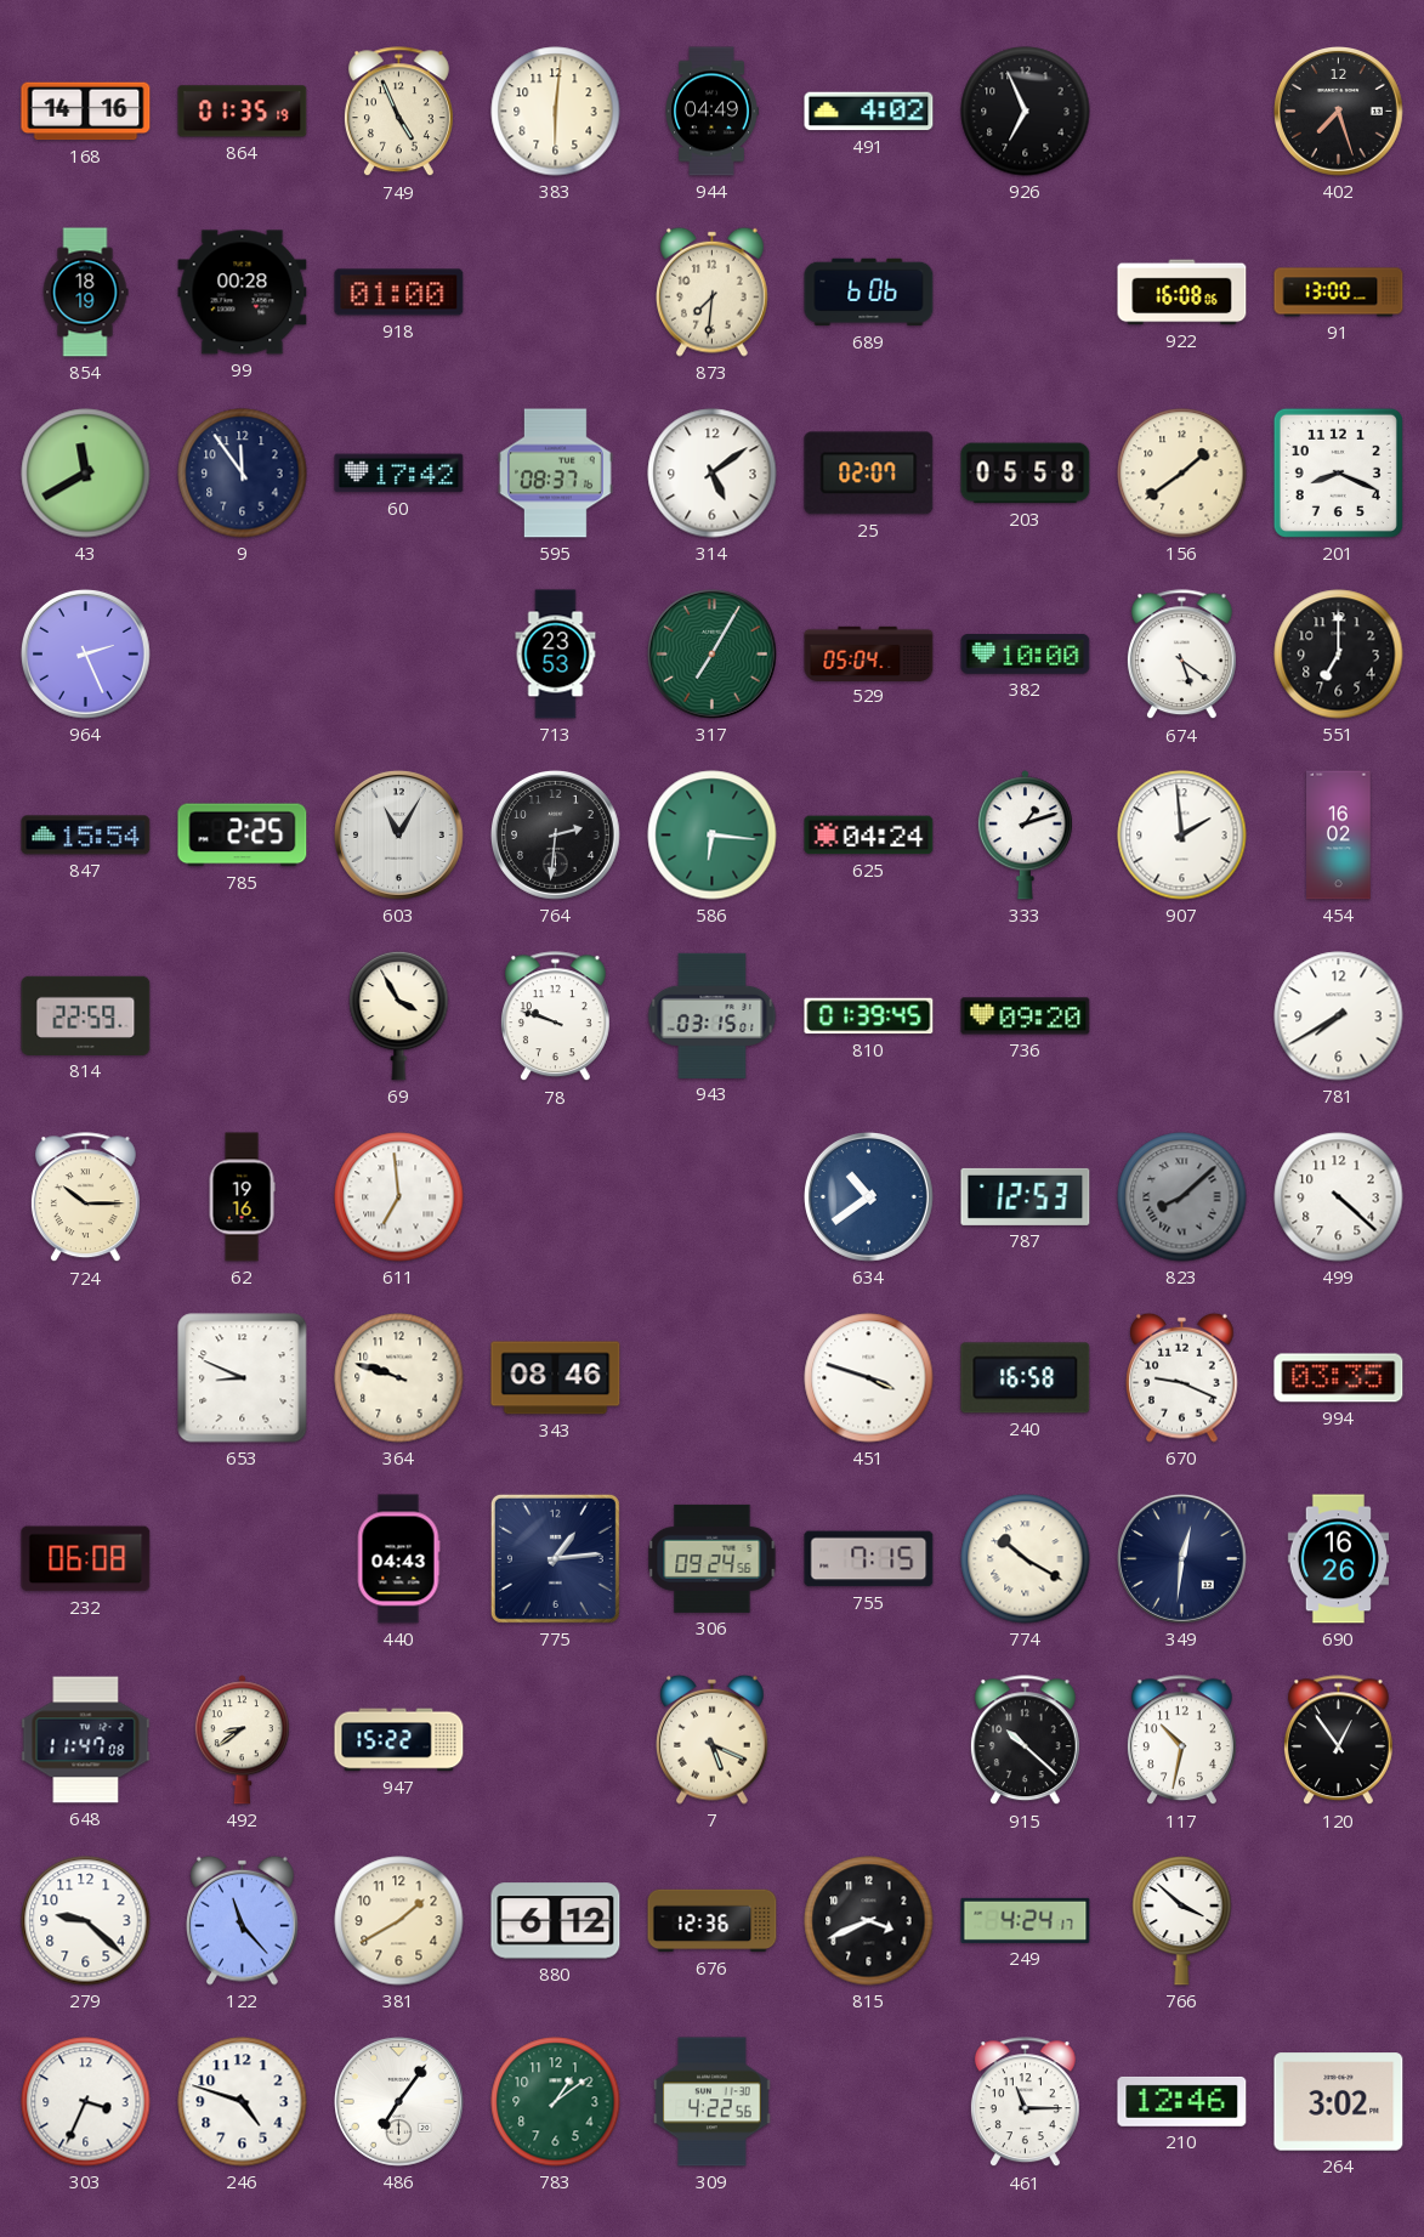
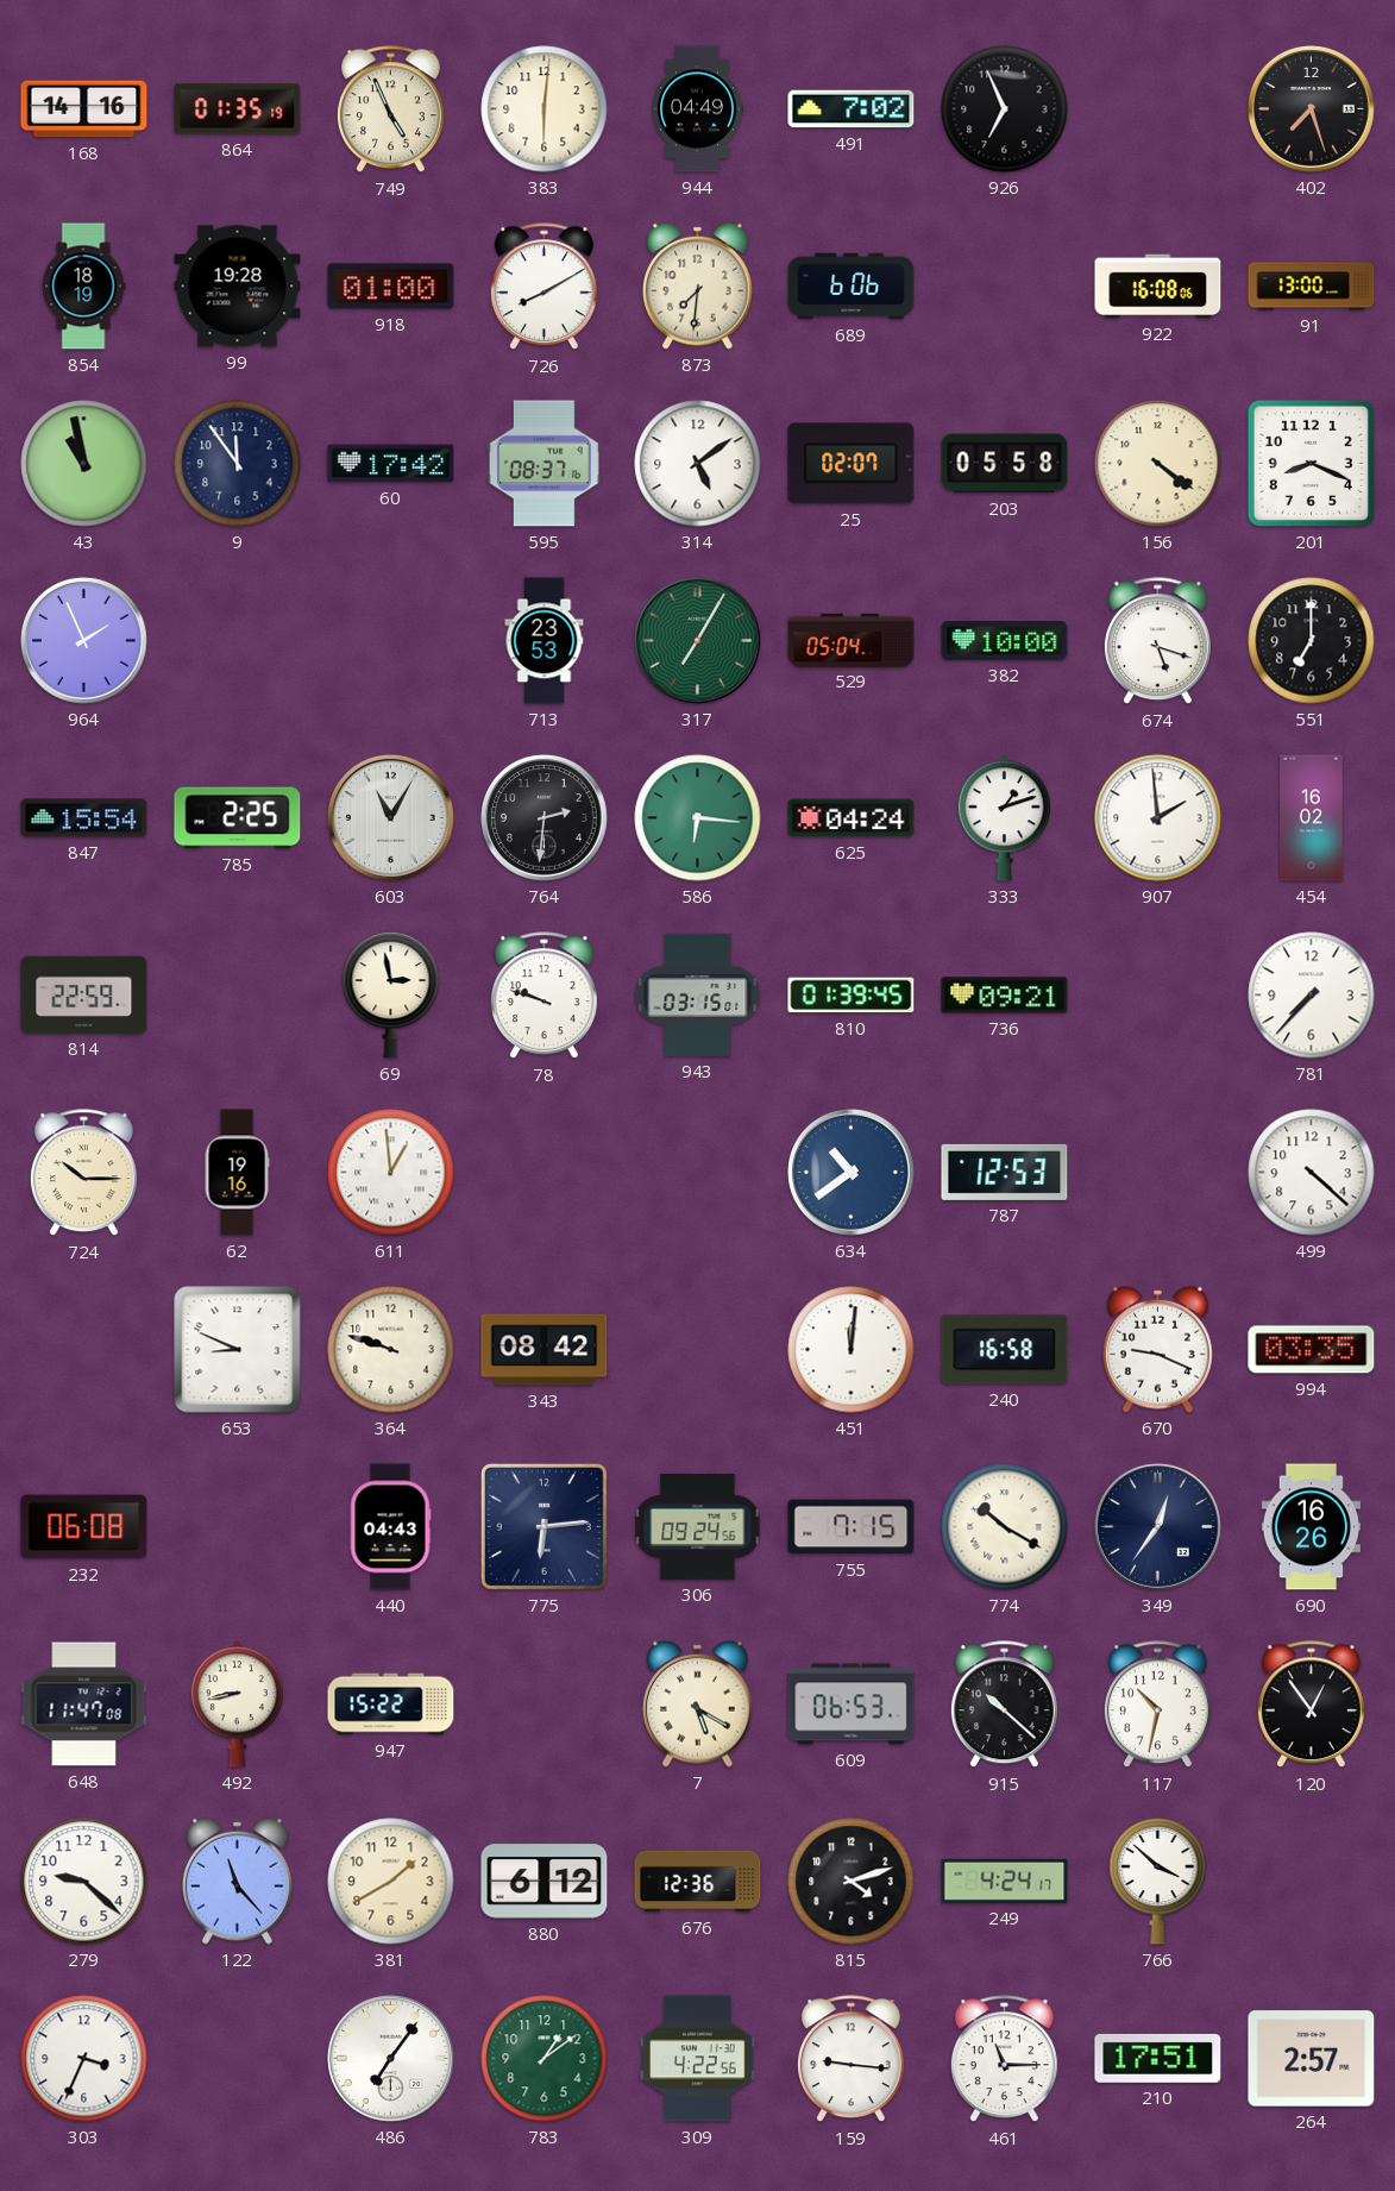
491: 4:02 -> 7:02 (852, 109)
99: 00:28 -> 19:28 (238, 287)
726: none -> 8:10 (543, 287)
43: 11:40 -> 10:58 (84, 464)
156: 1:39 -> 4:21 (1158, 464)
964: 2:26 -> 1:56 (84, 641)
674: 5:21 -> 5:18 (1157, 641)
69: 3:55 -> 2:58 (391, 994)
736: 09:20 -> 09:21 (1005, 996)
781: 7:40 -> 7:37 (1312, 996)
611: 6:59 -> 12:59 (391, 1173)
823: 8:08 -> none (1182, 1197)
343: 08:46 -> 08:42 (545, 1350)
451: 3:48 -> 12:01 (852, 1350)
775: 1:14 -> 6:14 (543, 1526)
349: 12:31 -> 12:36 (1158, 1527)
492: 8:39 -> 8:43 (237, 1705)
7: 5:19 -> 5:20 (698, 1703)
609: none -> 06:53 (852, 1705)
815: 3:41 -> 4:12 (852, 1882)
246: 4:48 -> none (243, 2102)
159: none -> 9:16 (850, 2059)
210: 12:46 -> 17:51 (1158, 2058)
264: 3:02 -> 2:57 (1312, 2059)
